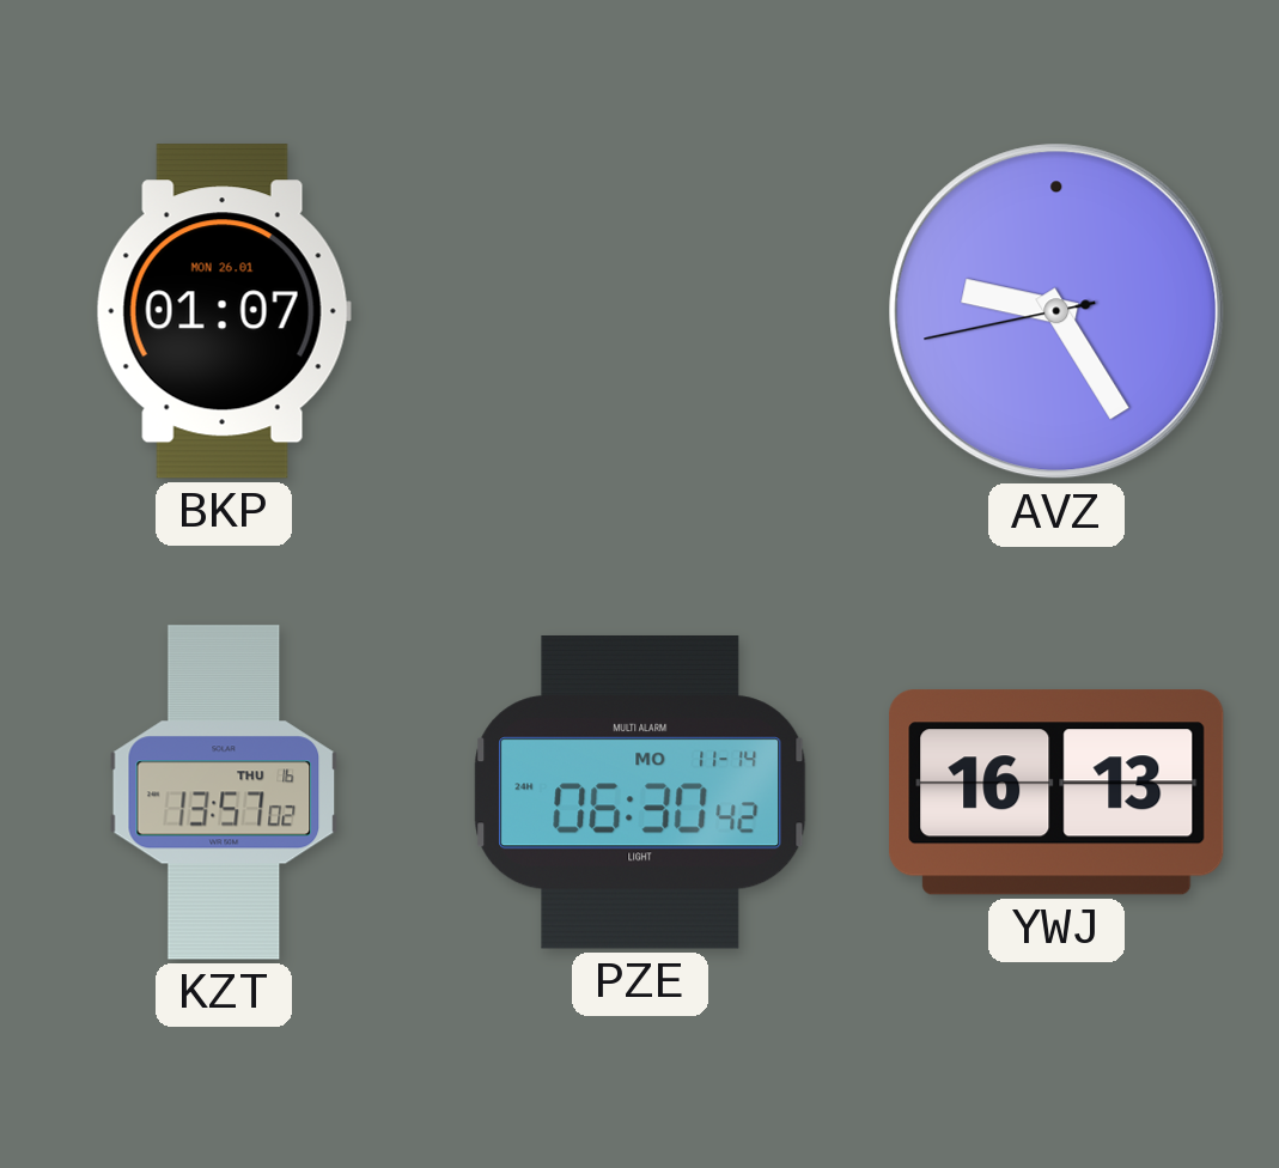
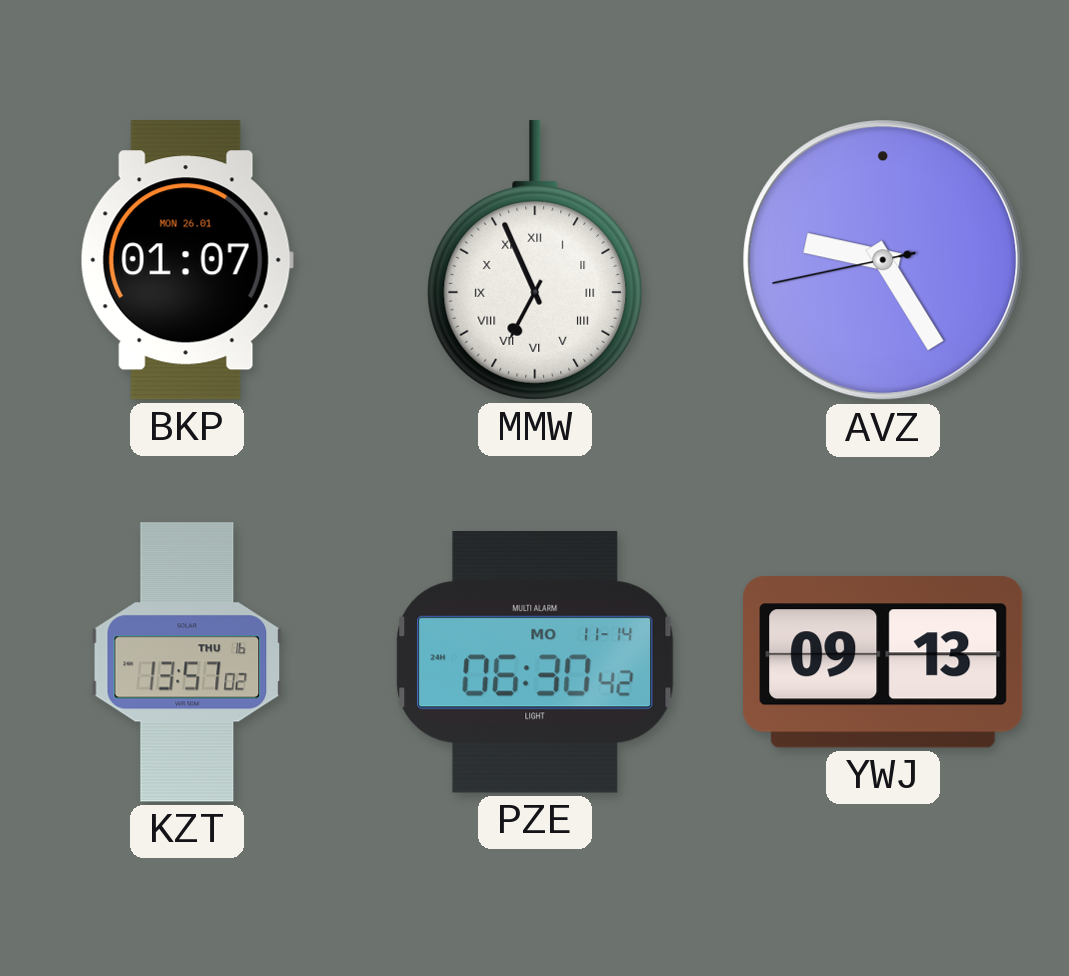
MMW: none -> 6:56 (535, 260)
YWJ: 16:13 -> 09:13 (883, 662)
